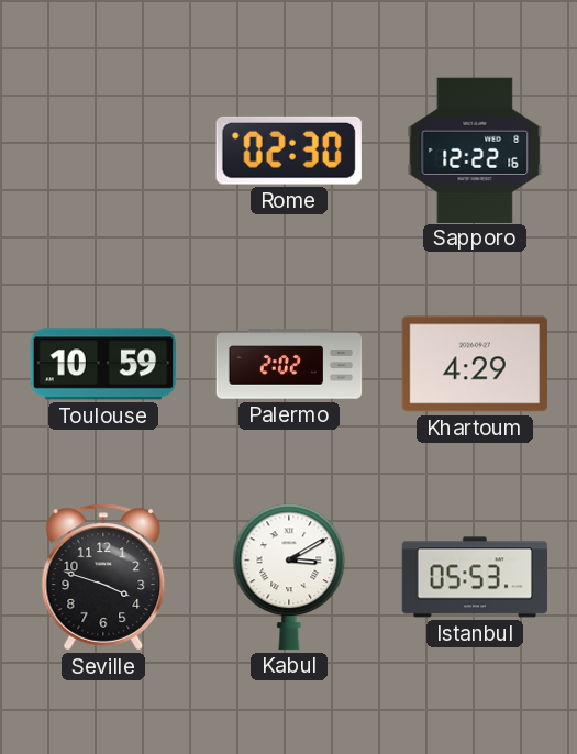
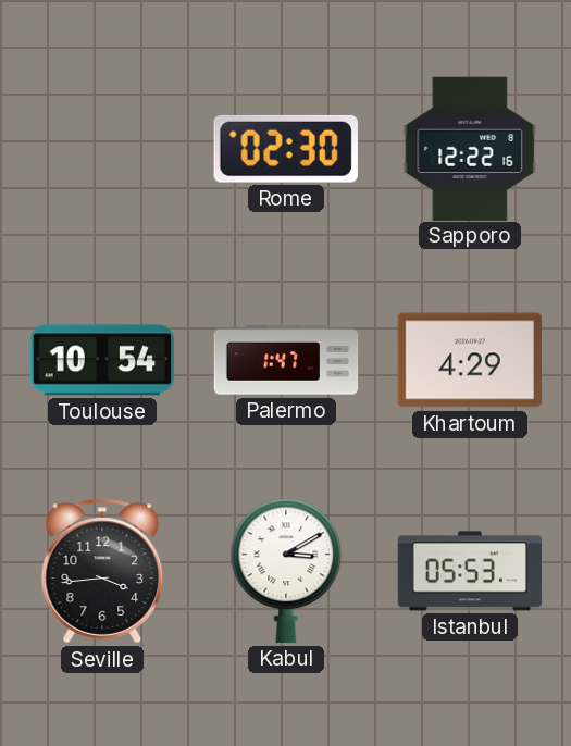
Toulouse: 10:59 -> 10:54 (102, 360)
Palermo: 2:02 -> 1:47 (286, 360)
Seville: 3:48 -> 3:44 (102, 571)
